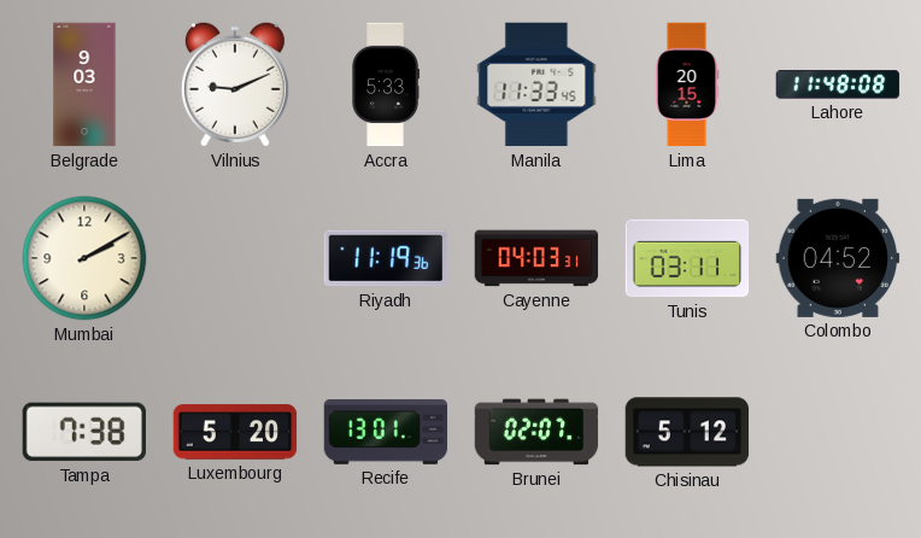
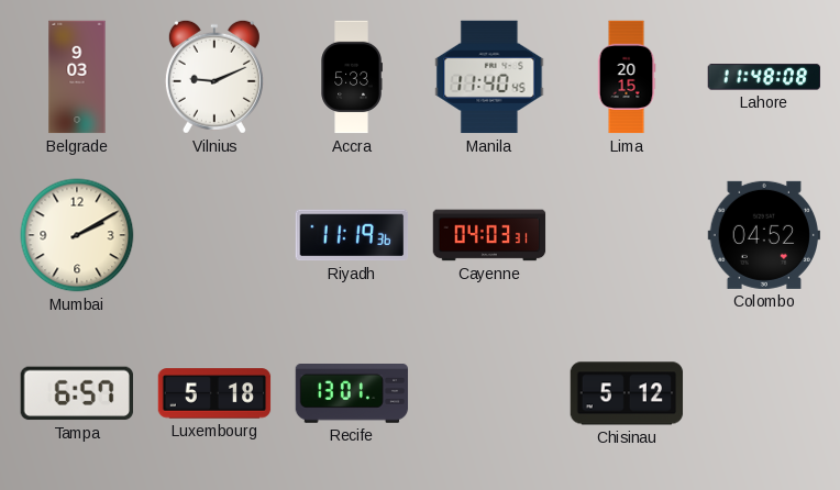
Manila: 11:33 -> 11:40 (489, 77)
Tunis: 03:11 -> none (687, 258)
Tampa: 7:38 -> 6:57 (76, 393)
Luxembourg: 5:20 -> 5:18 (214, 393)
Brunei: 02:07 -> none (536, 432)
